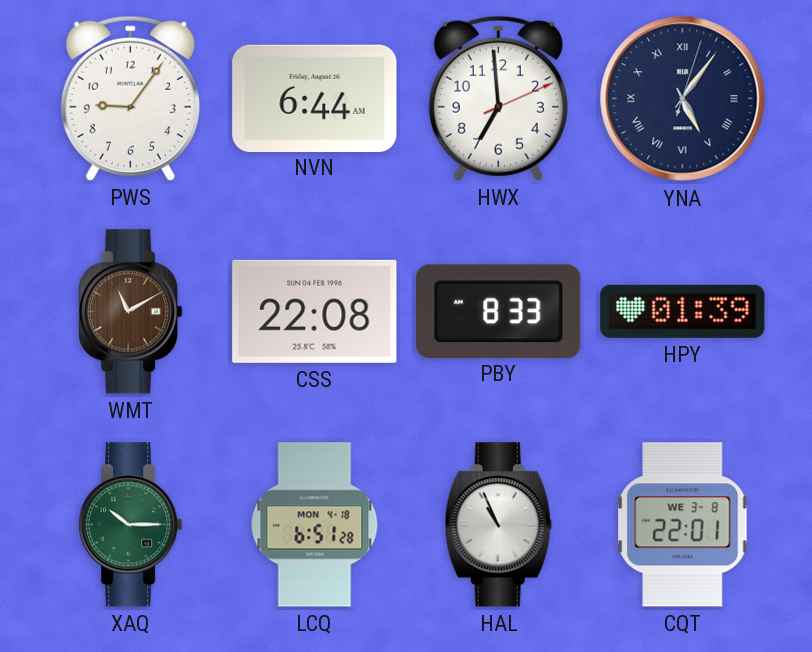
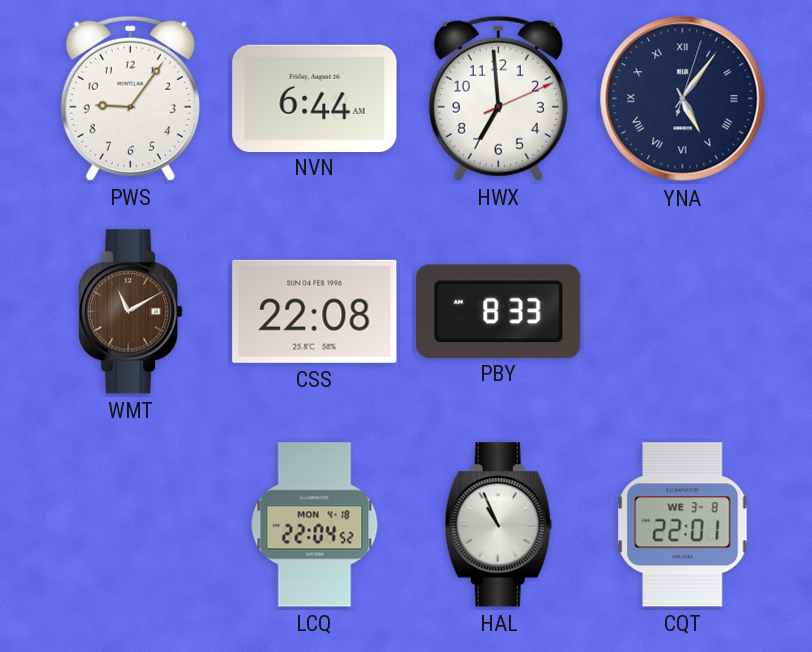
HPY: 01:39 -> none (683, 311)
XAQ: 10:15 -> none (131, 525)
LCQ: 6:51 -> 22:04 (315, 525)
